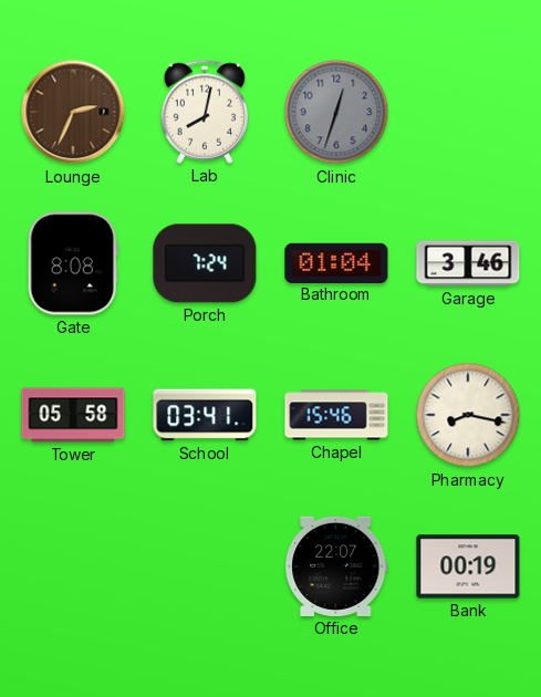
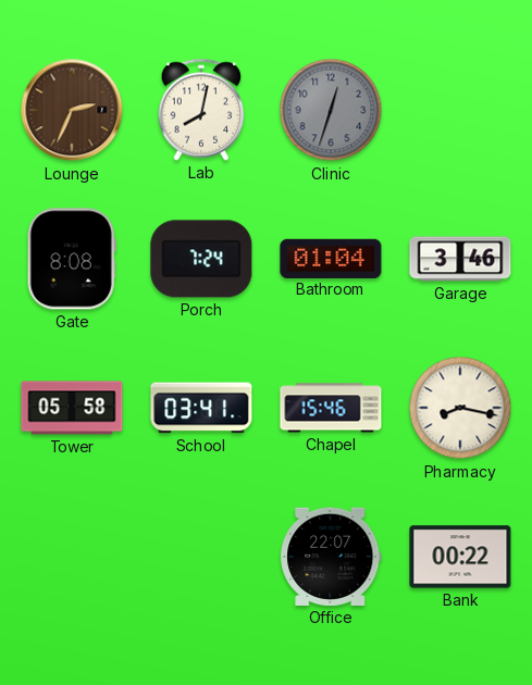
Bank: 00:19 -> 00:22 (460, 557)
